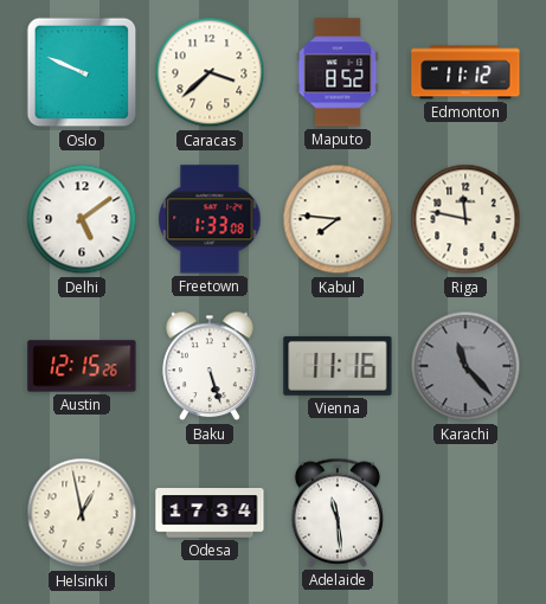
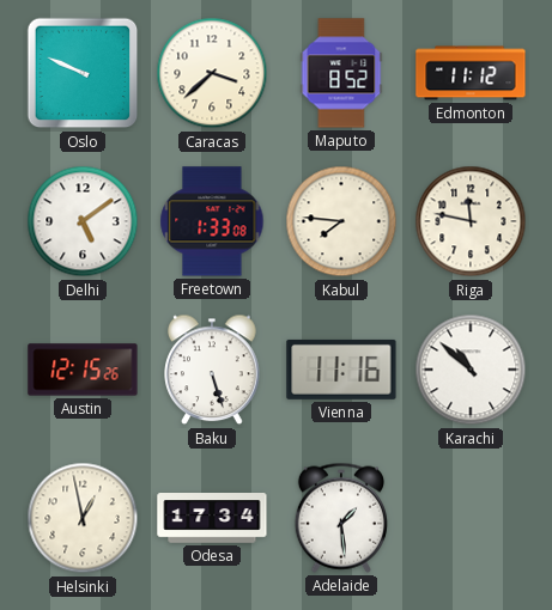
Karachi: 11:23 -> 10:52 (471, 370)
Karachi dial: grey -> white (471, 370)
Adelaide: 11:29 -> 1:29 (341, 518)
